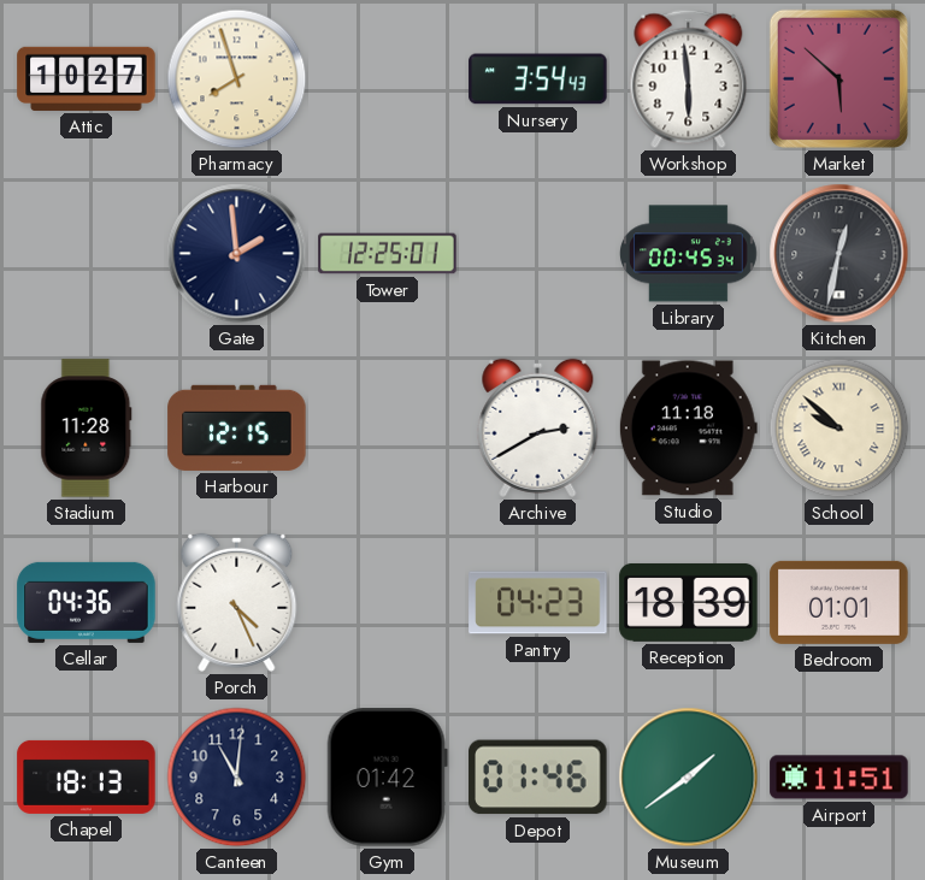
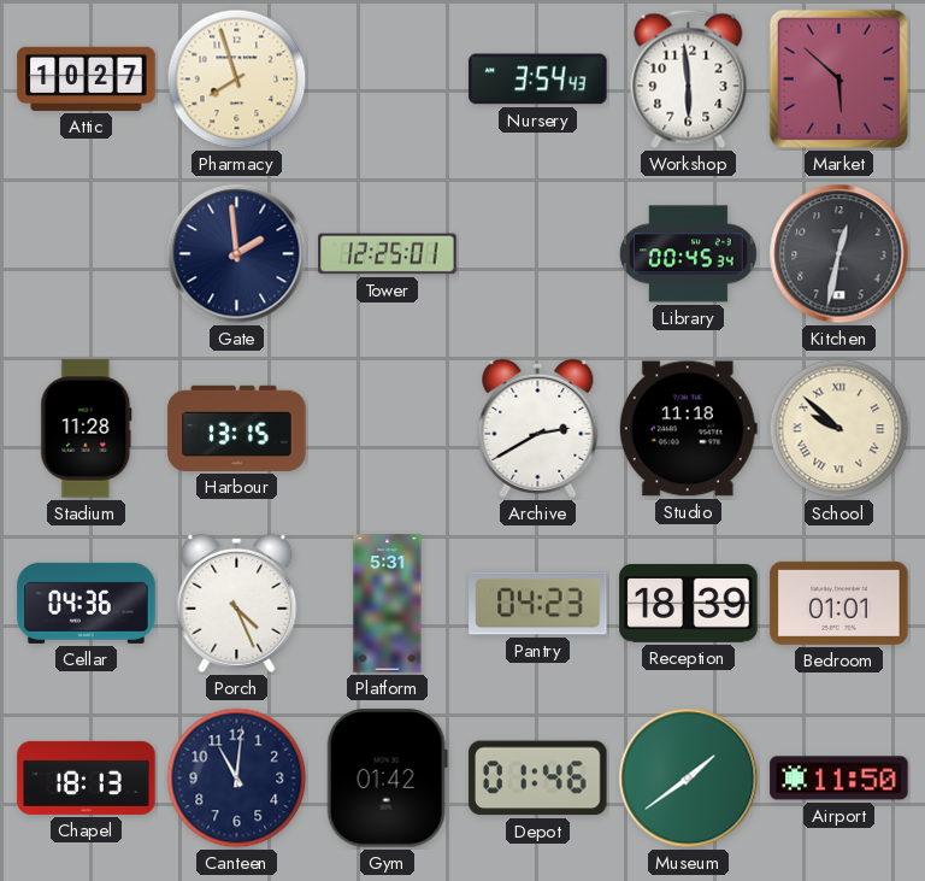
Harbour: 12:15 -> 13:15 (237, 428)
Platform: none -> 5:31 (388, 604)
Airport: 11:51 -> 11:50 (839, 779)
